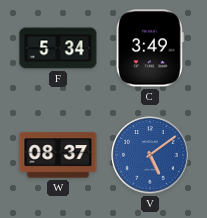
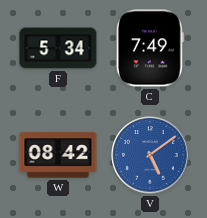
C: 3:49 -> 7:49 (150, 48)
W: 08:37 -> 08:42 (58, 155)
